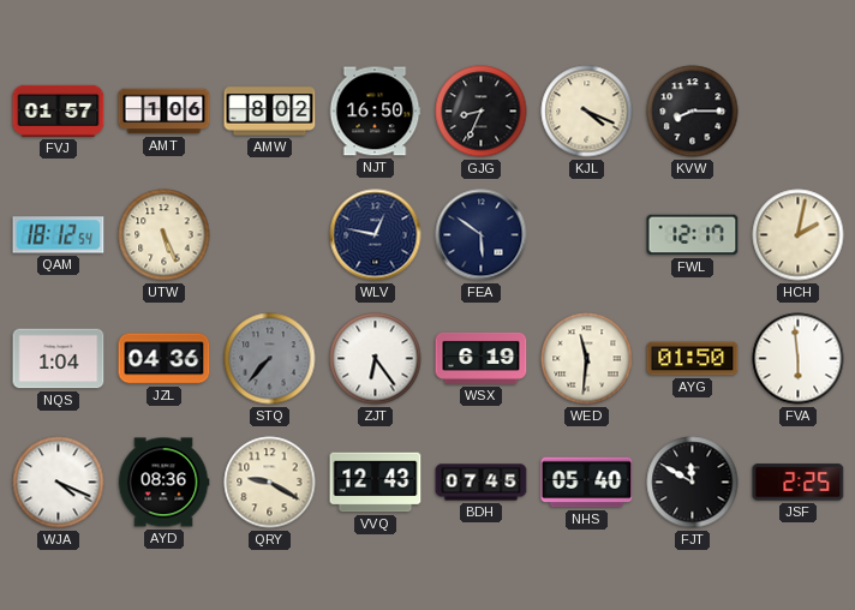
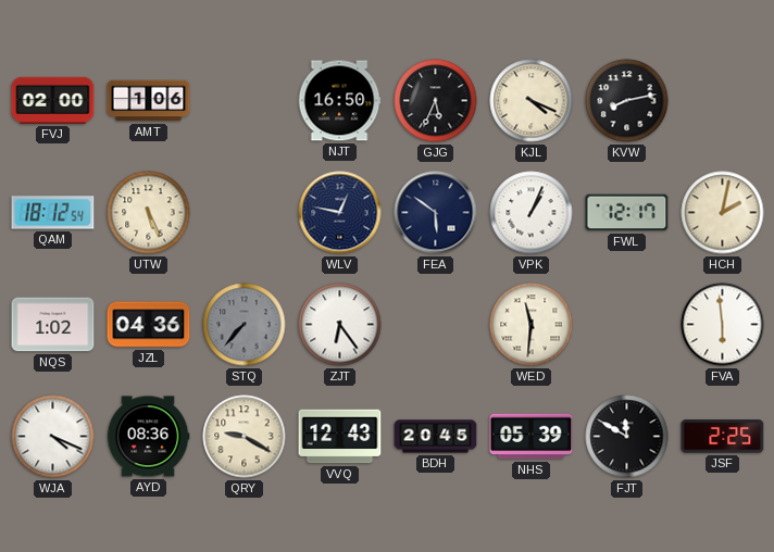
FVJ: 01:57 -> 02:00 (53, 100)
AMW: 8:02 -> none (270, 112)
GJG: 8:34 -> 5:34 (436, 101)
KVW: 8:15 -> 8:13 (627, 101)
VPK: none -> 1:04 (532, 213)
NQS: 1:04 -> 1:02 (53, 325)
WSX: 6:19 -> none (482, 358)
AYG: 01:50 -> none (693, 359)
BDH: 07:45 -> 20:45 (436, 437)
NHS: 05:40 -> 05:39 (532, 437)
